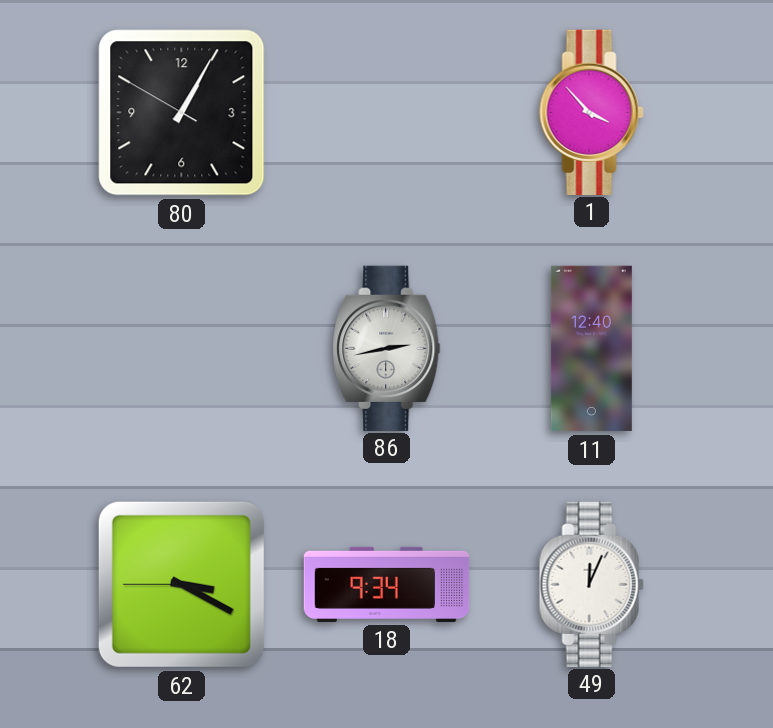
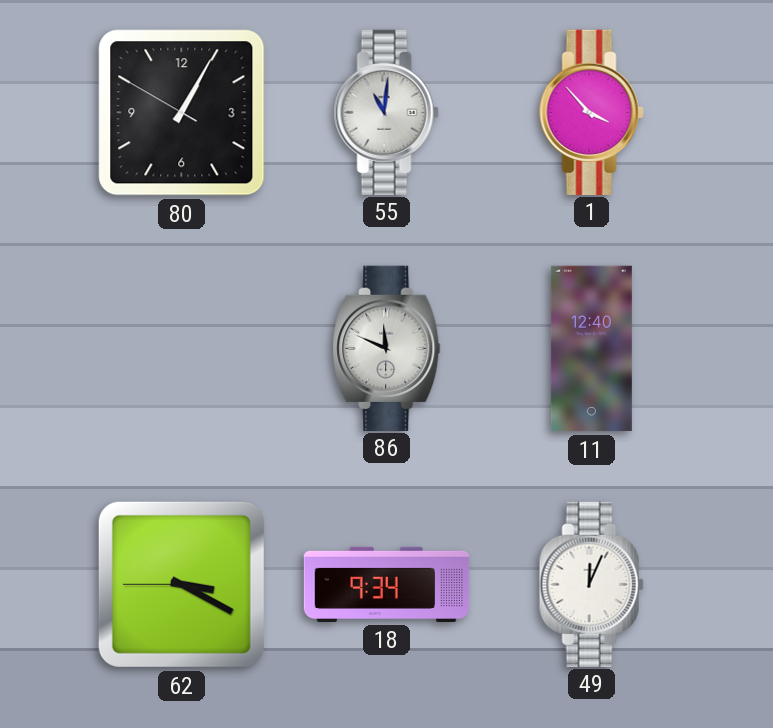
55: none -> 11:01 (386, 112)
86: 2:43 -> 11:49 (387, 348)
